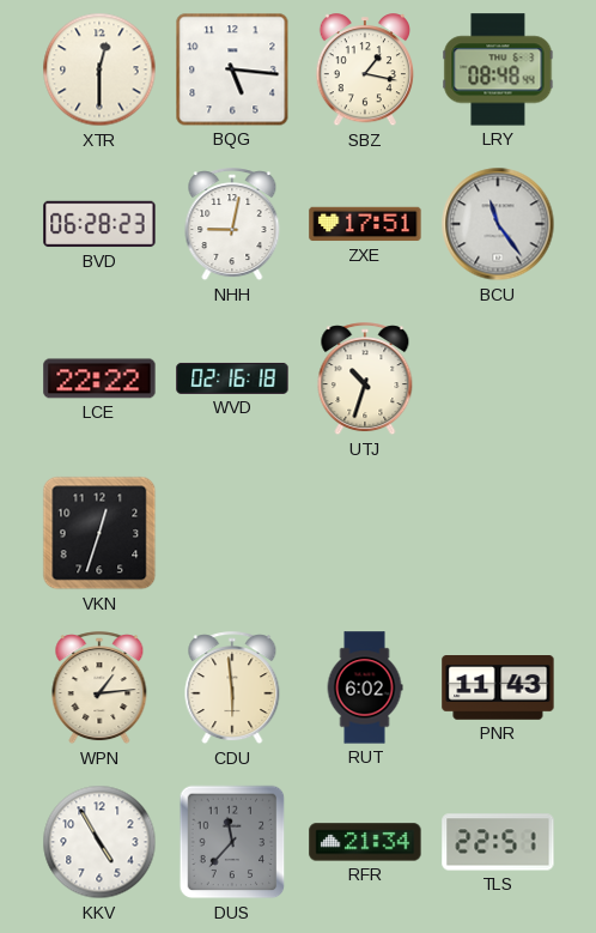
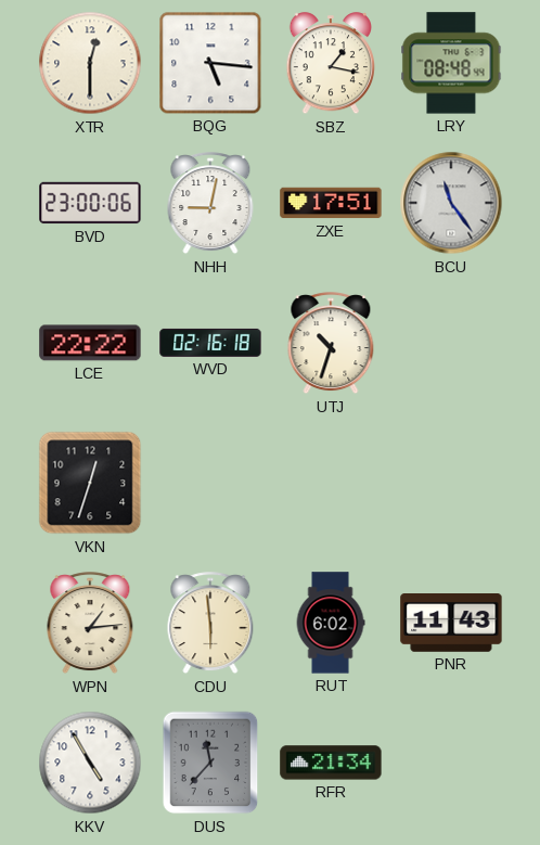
BVD: 06:28 -> 23:00 (90, 203)
TLS: 22:51 -> none (498, 842)
